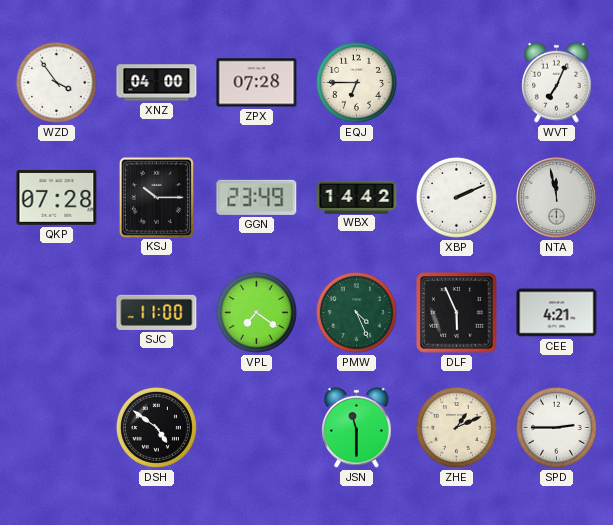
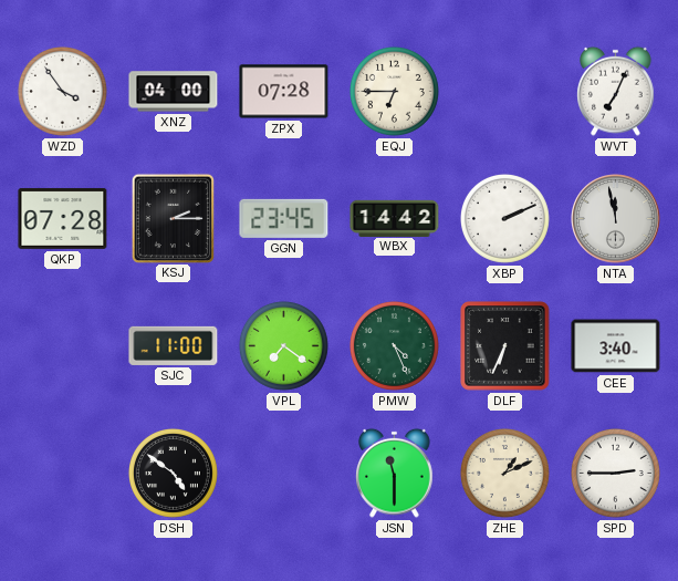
KSJ: 10:15 -> 2:15 (173, 218)
GGN: 23:49 -> 23:45 (284, 218)
DLF: 5:56 -> 6:34 (505, 346)
CEE: 4:21 -> 3:40 (616, 346)
